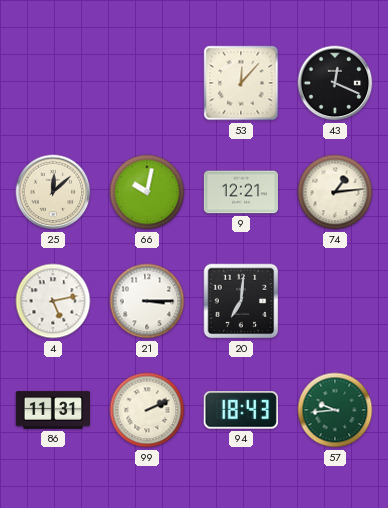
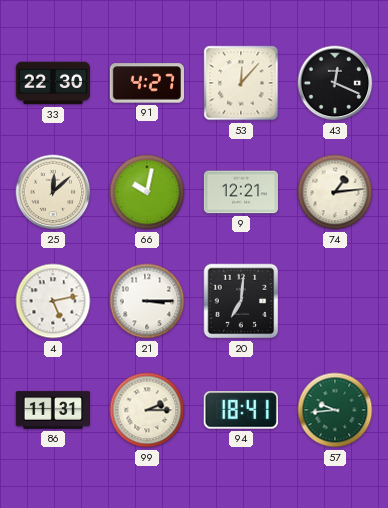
33: none -> 22:30 (53, 83)
91: none -> 4:27 (146, 83)
99: 2:11 -> 2:15 (147, 410)
94: 18:43 -> 18:41 (241, 410)
